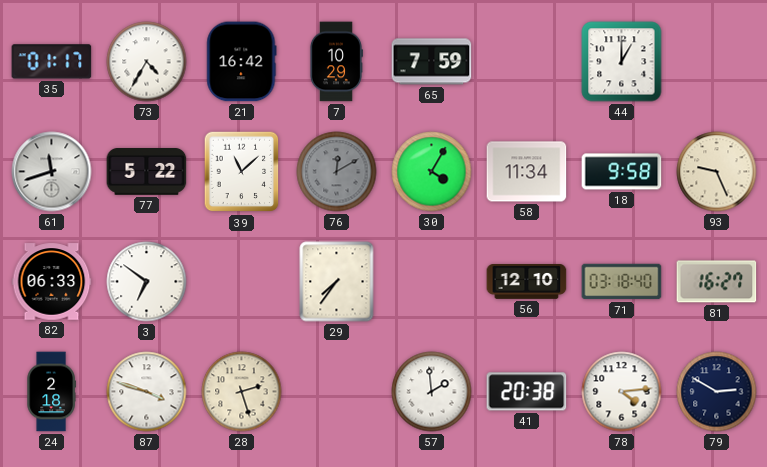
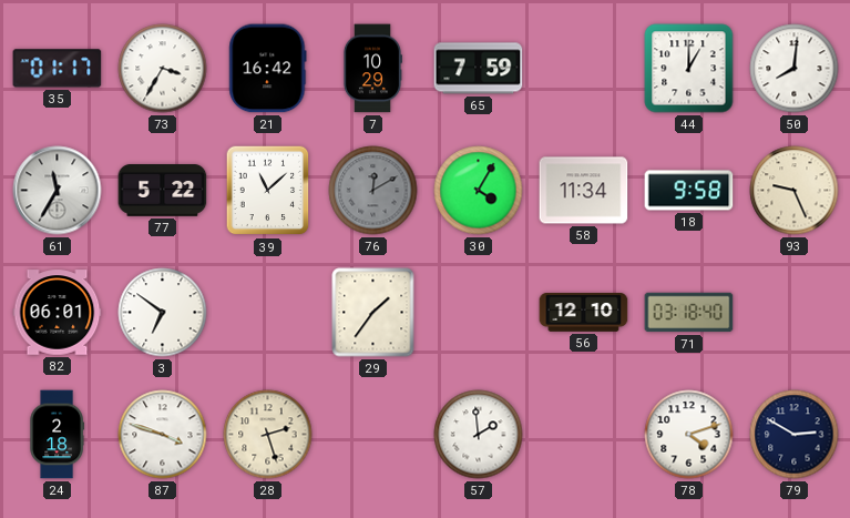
73: 4:35 -> 3:35 (163, 69)
50: none -> 8:01 (795, 69)
61: 11:42 -> 11:35 (58, 191)
82: 06:33 -> 06:01 (58, 313)
29: 7:36 -> 1:36 (373, 313)
81: 16:27 -> none (717, 282)
41: 20:38 -> none (527, 392)
78: 4:14 -> 4:12 (689, 435)
